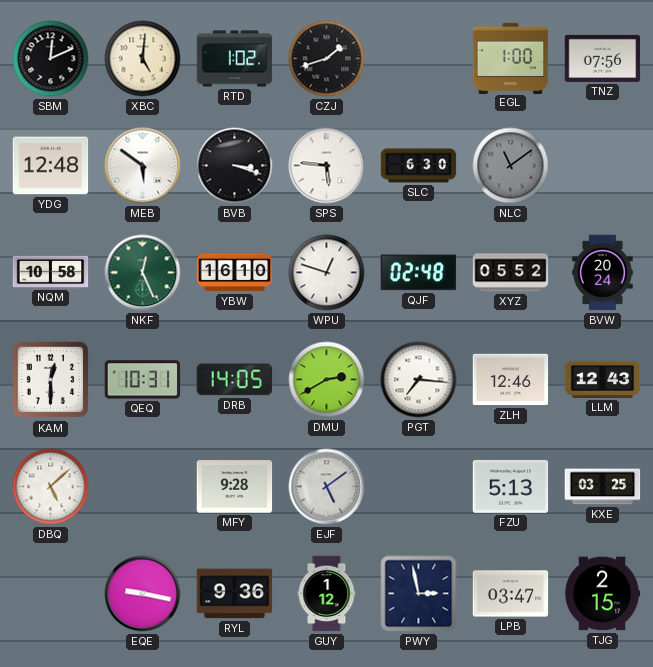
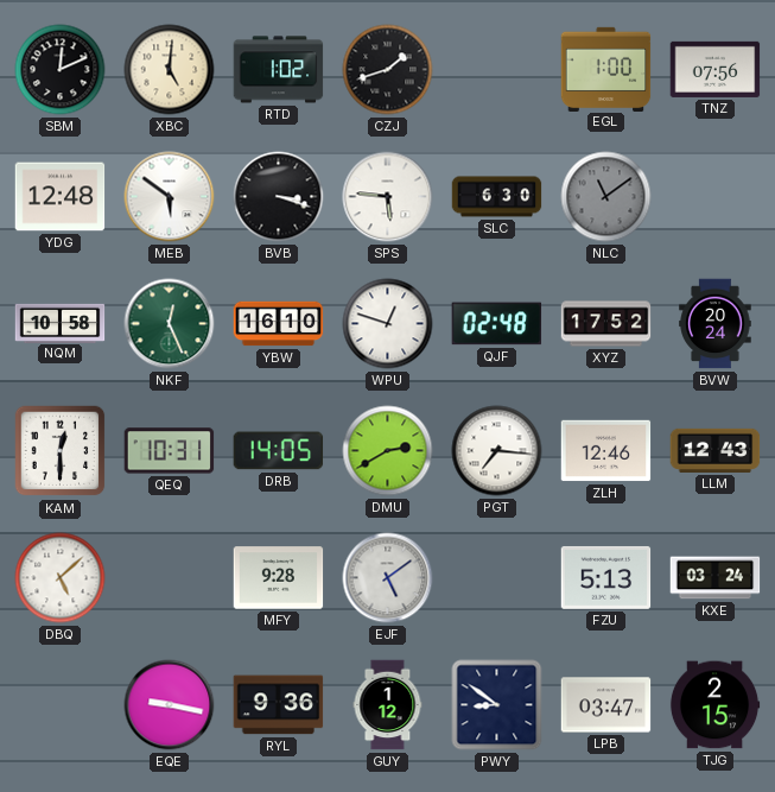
XYZ: 05:52 -> 17:52 (606, 324)
KXE: 03:25 -> 03:24 (716, 578)
PWY: 2:58 -> 8:51 (497, 705)
